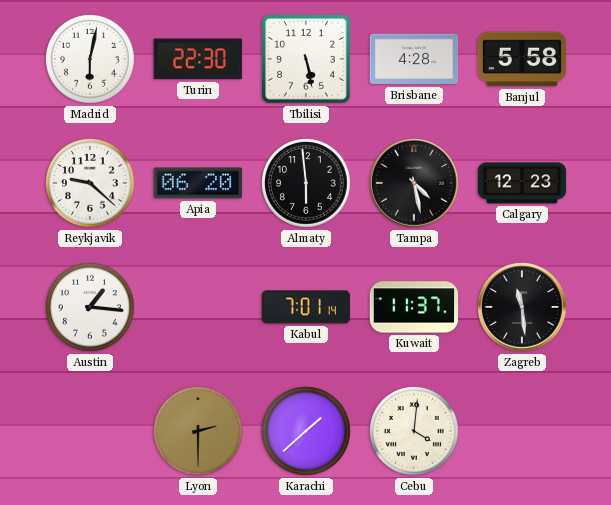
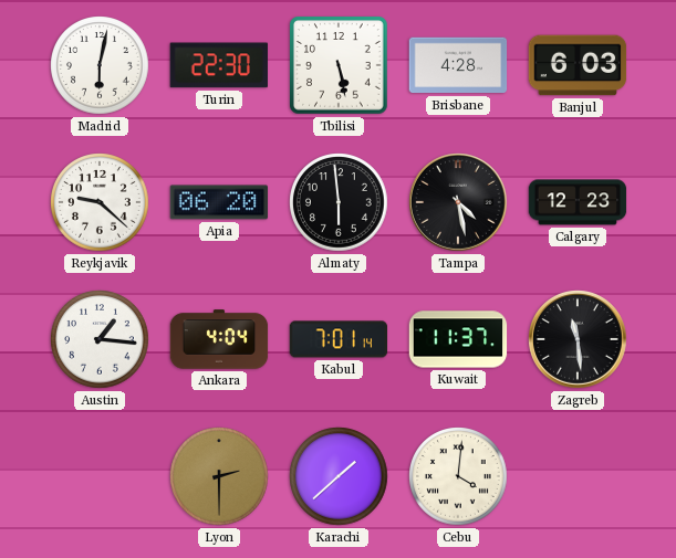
Banjul: 5:58 -> 6:03 (578, 65)
Ankara: none -> 4:04 (219, 339)
